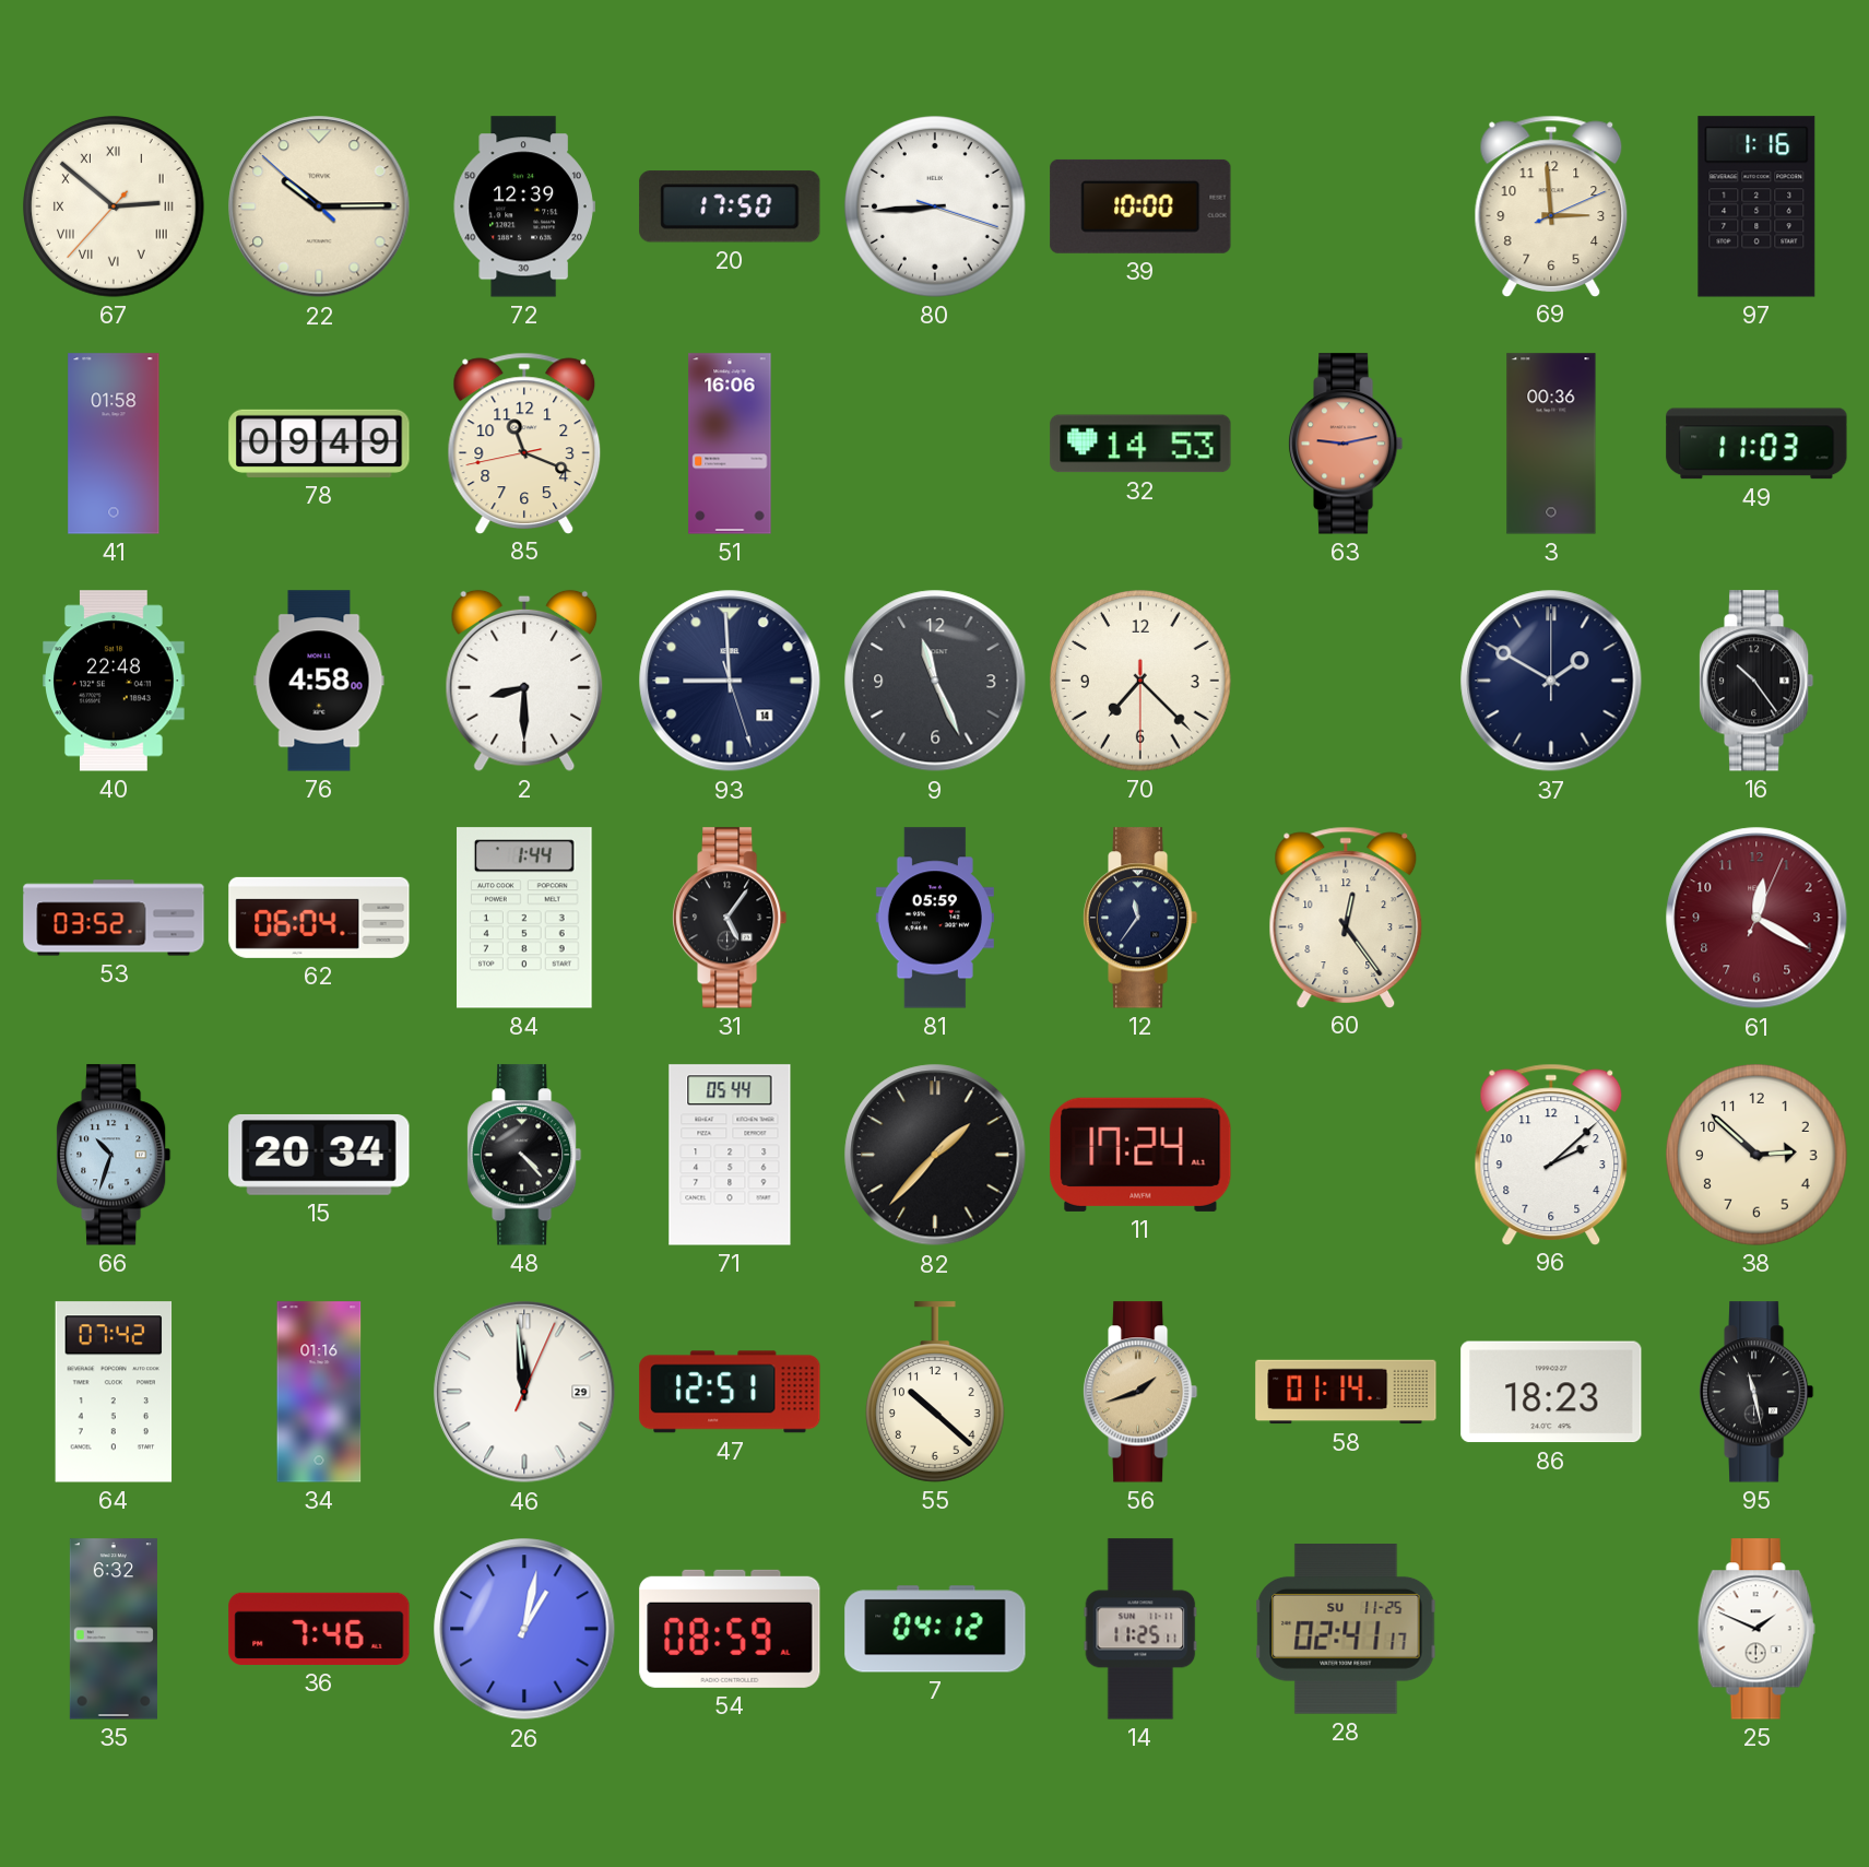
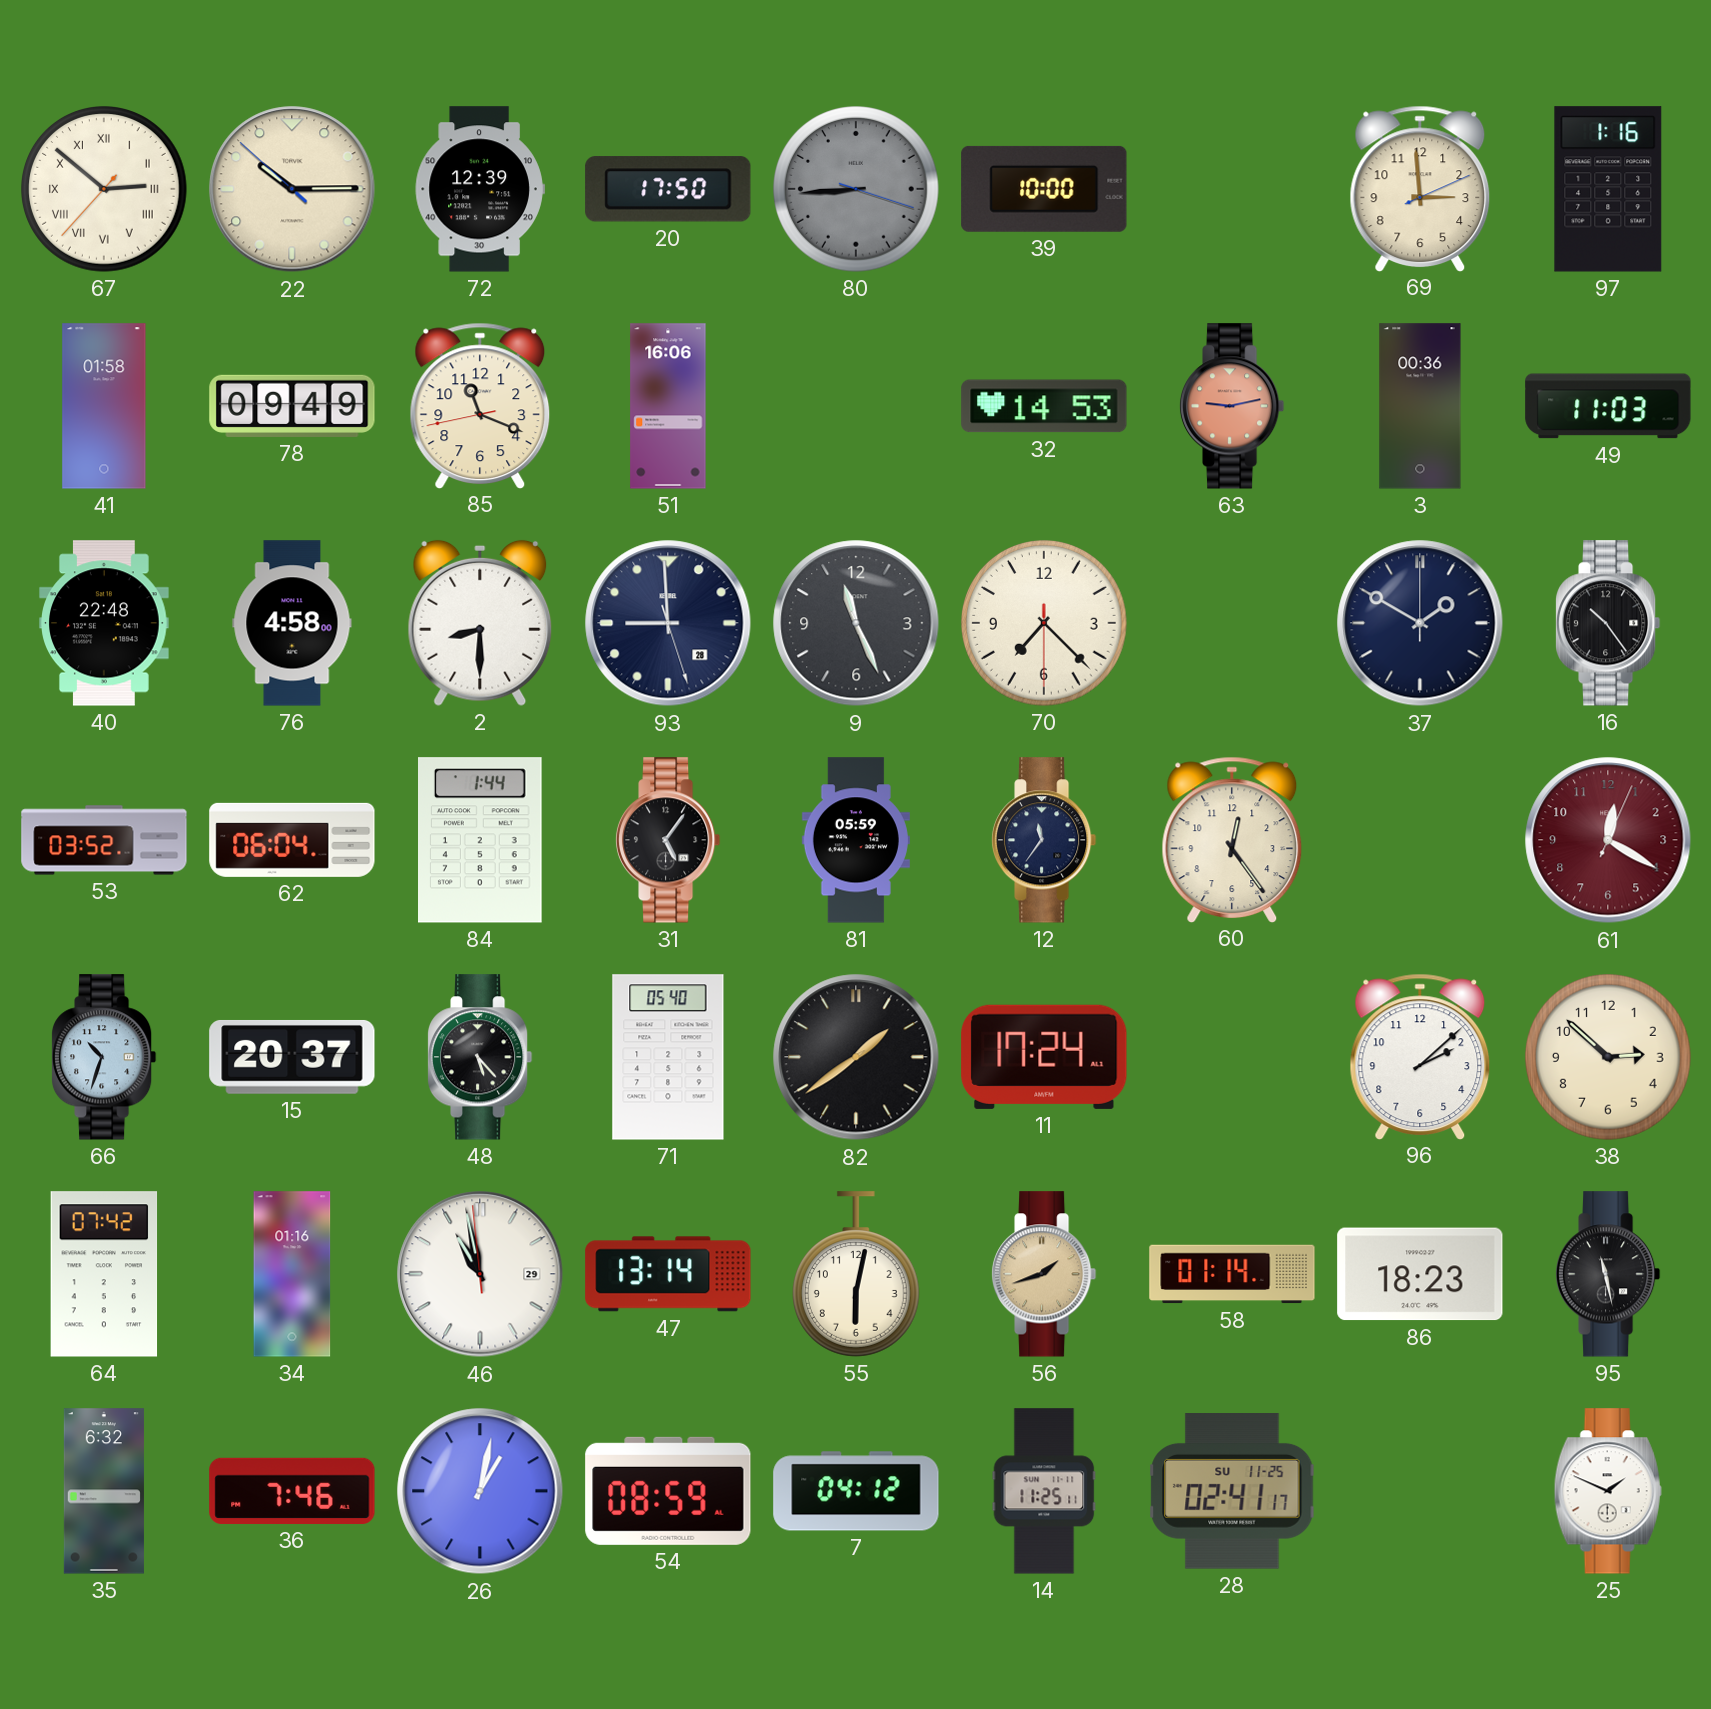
80 dial: white -> grey (857, 190)
93 date: 14 -> 28 (668, 623)
15: 20:34 -> 20:37 (292, 1057)
48: 4:23 -> 5:23 (480, 1057)
71: 05:44 -> 05:40 (668, 1057)
82: 1:37 -> 1:39 (856, 1057)
46: 11:59 -> 10:57 (480, 1274)
47: 12:51 -> 13:14 (668, 1274)
55: 10:22 -> 6:02 (856, 1274)
